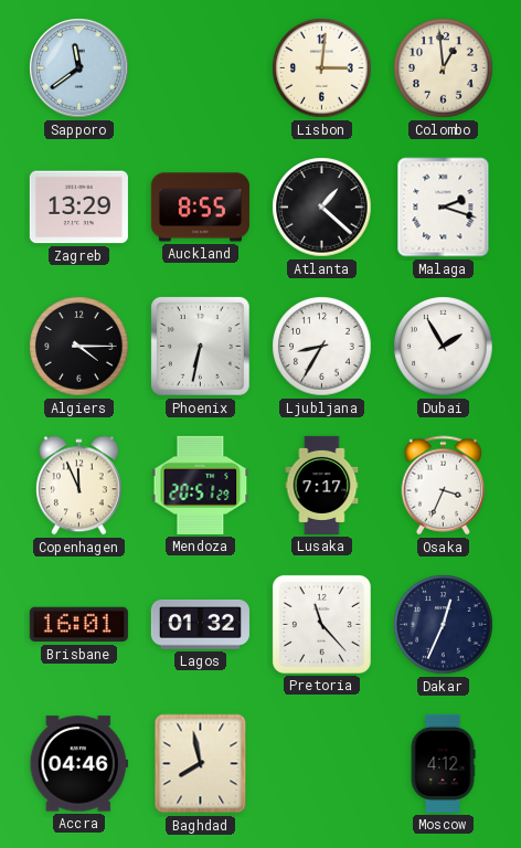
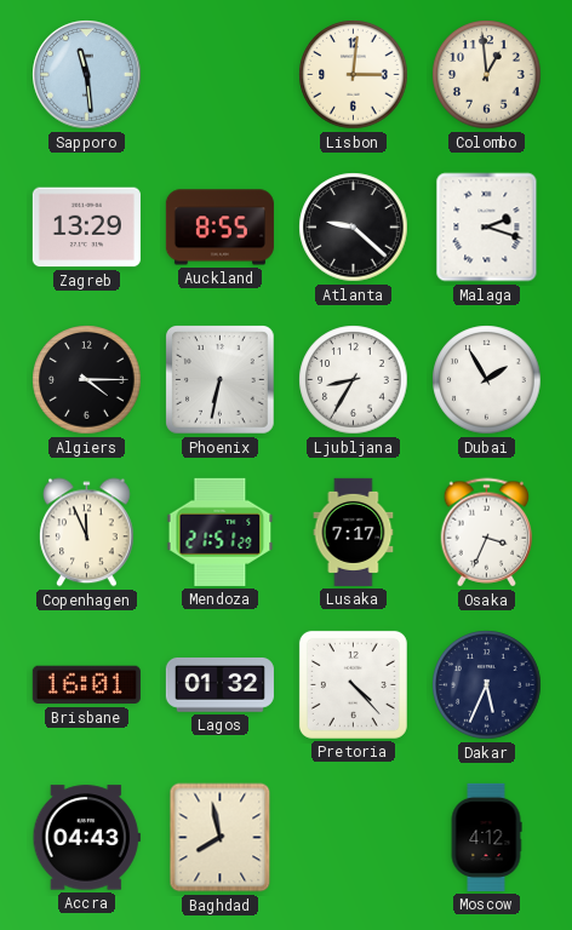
Sapporo: 11:39 -> 11:29 (87, 75)
Atlanta: 1:22 -> 9:22 (354, 228)
Mendoza: 20:51 -> 21:51 (221, 532)
Pretoria: 11:23 -> 4:23 (353, 684)
Dakar: 12:34 -> 5:34 (487, 685)
Accra: 04:46 -> 04:43 (86, 838)
